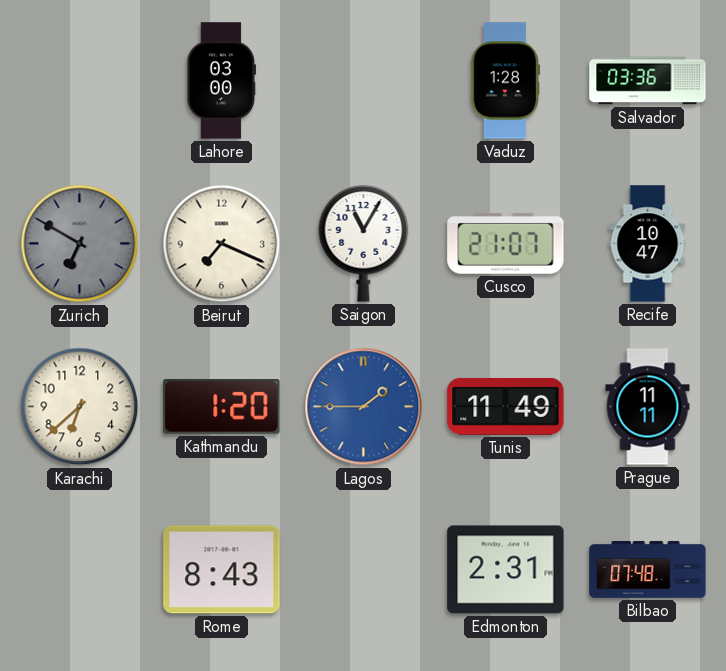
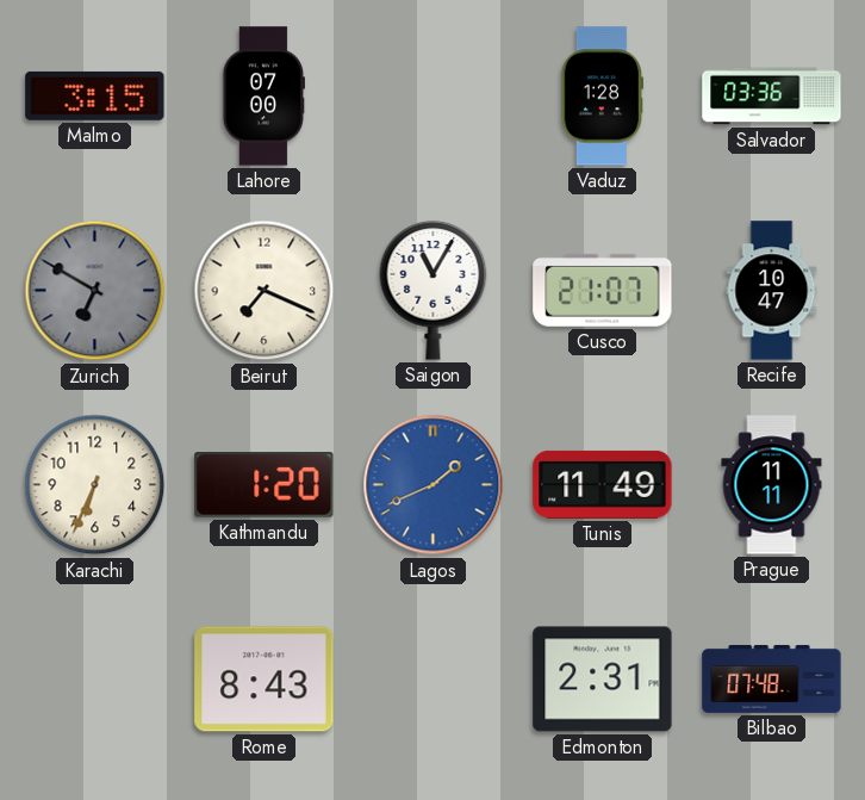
Malmo: none -> 3:15 (95, 95)
Lahore: 03:00 -> 07:00 (263, 97)
Karachi: 6:38 -> 6:34 (95, 485)
Lagos: 1:45 -> 1:41 (434, 485)
